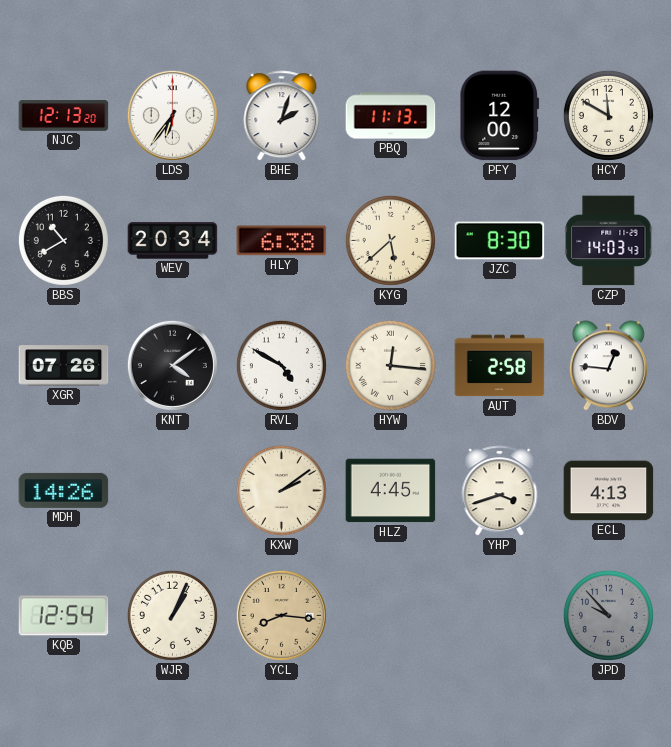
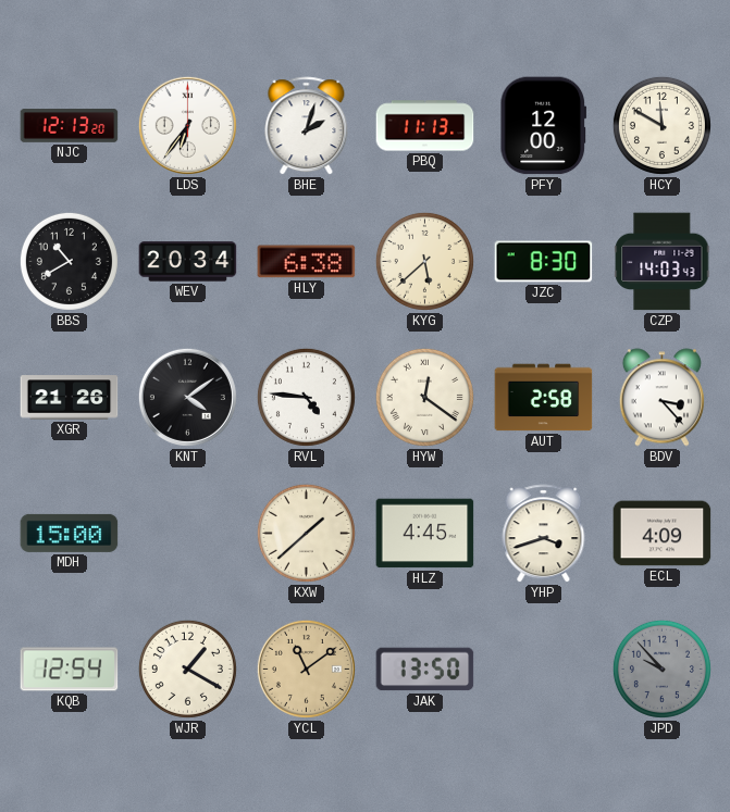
XGR: 07:26 -> 21:26 (70, 398)
RVL: 4:50 -> 4:46 (306, 397)
HYW: 12:16 -> 12:21 (424, 397)
BDV: 12:46 -> 3:23 (661, 398)
MDH: 14:26 -> 15:00 (70, 533)
KXW: 2:09 -> 1:38 (306, 533)
ECL: 4:13 -> 4:09 (663, 534)
WJR: 1:04 -> 1:20 (187, 669)
YCL: 8:16 -> 11:09 (306, 669)
JAK: none -> 13:50 (425, 670)
